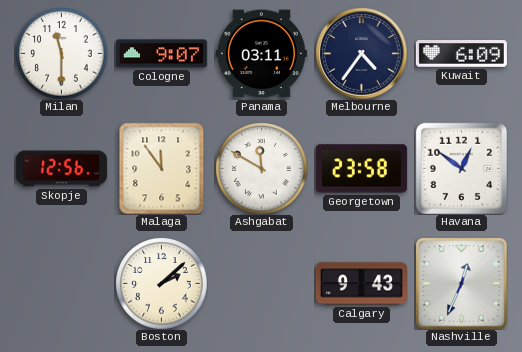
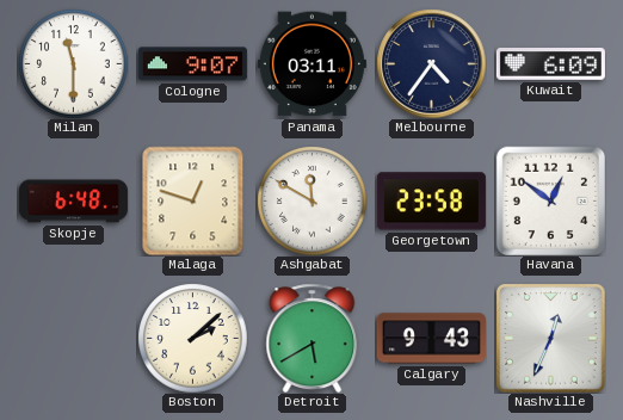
Skopje: 12:56 -> 6:48 (73, 202)
Malaga: 11:54 -> 12:48 (193, 200)
Detroit: none -> 5:40 (313, 338)
